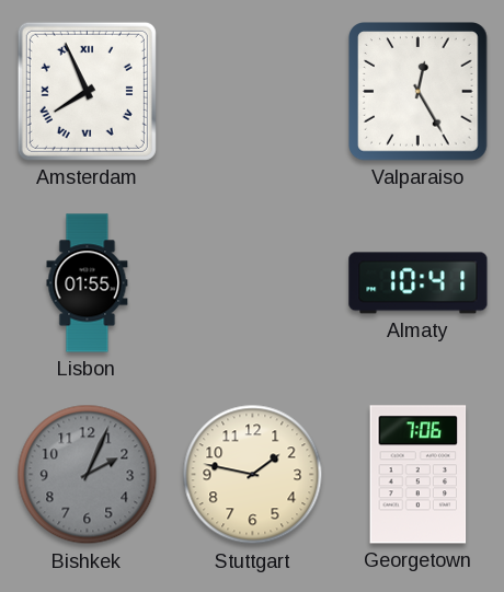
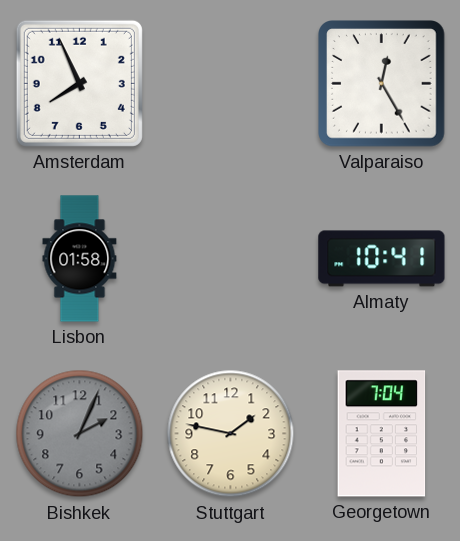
Amsterdam numerals: Roman -> Arabic (79, 83)
Lisbon: 01:55 -> 01:58 (80, 259)
Georgetown: 7:06 -> 7:04 (382, 434)
